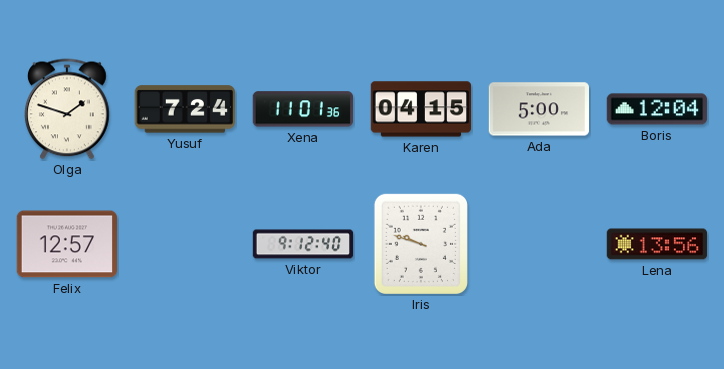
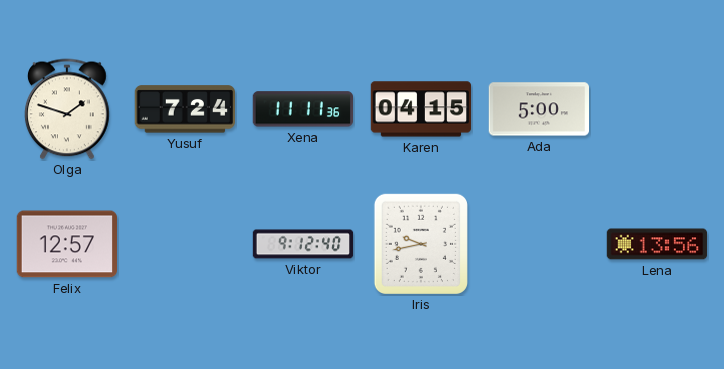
Xena: 11:01 -> 11:11 (302, 109)
Boris: 12:04 -> none (657, 109)
Iris: 9:48 -> 9:43 (421, 244)
